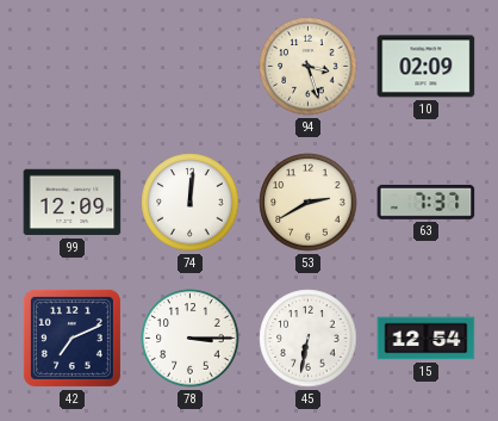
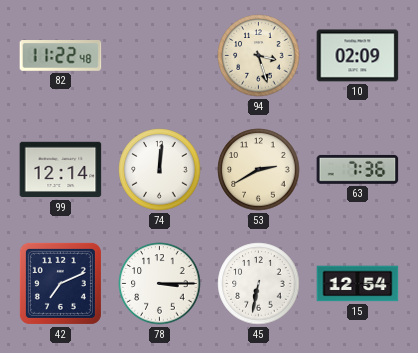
82: none -> 11:22 (61, 56)
99: 12:09 -> 12:14 (61, 170)
63: 7:37 -> 7:36 (358, 169)
